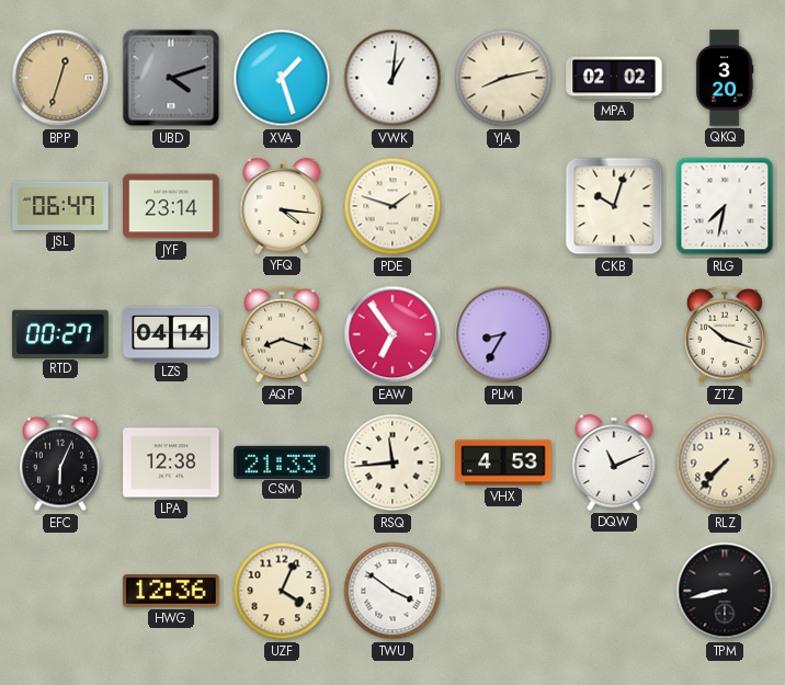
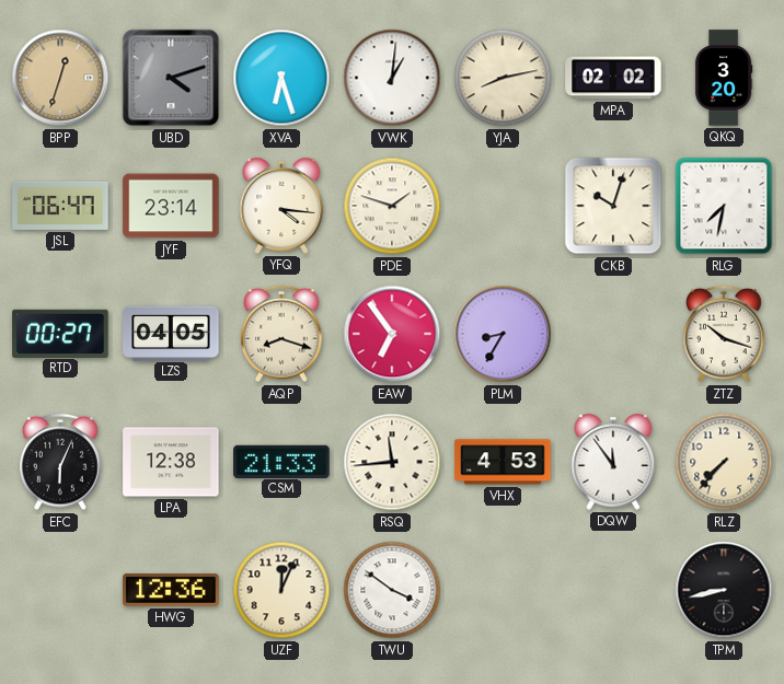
XVA: 1:27 -> 6:27 (281, 78)
LZS: 04:14 -> 04:05 (171, 333)
DQW: 11:11 -> 11:54 (613, 462)
UZF: 4:04 -> 12:04 (281, 590)
